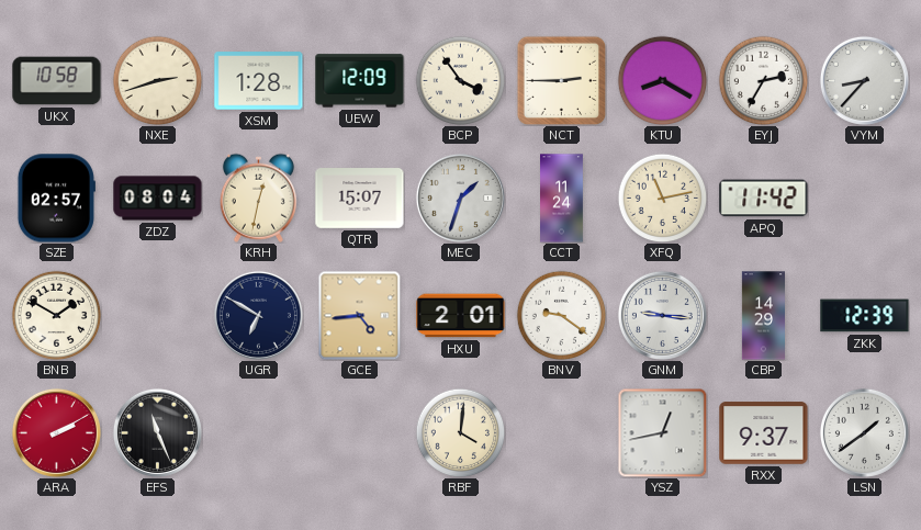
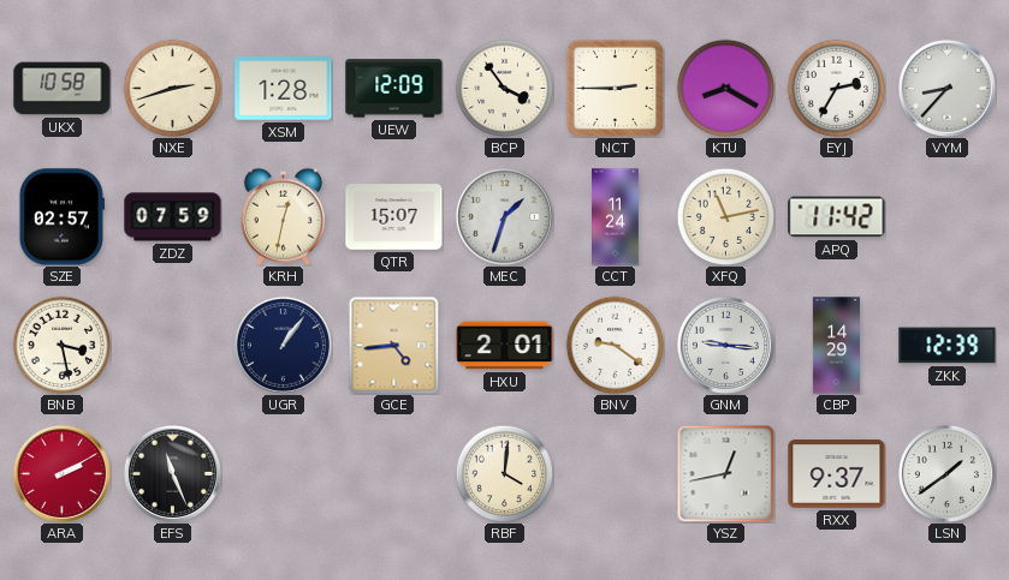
ZDZ: 08:04 -> 07:59 (173, 217)
BNB: 1:50 -> 3:28 (61, 345)
UGR: 6:50 -> 1:06 (283, 345)
